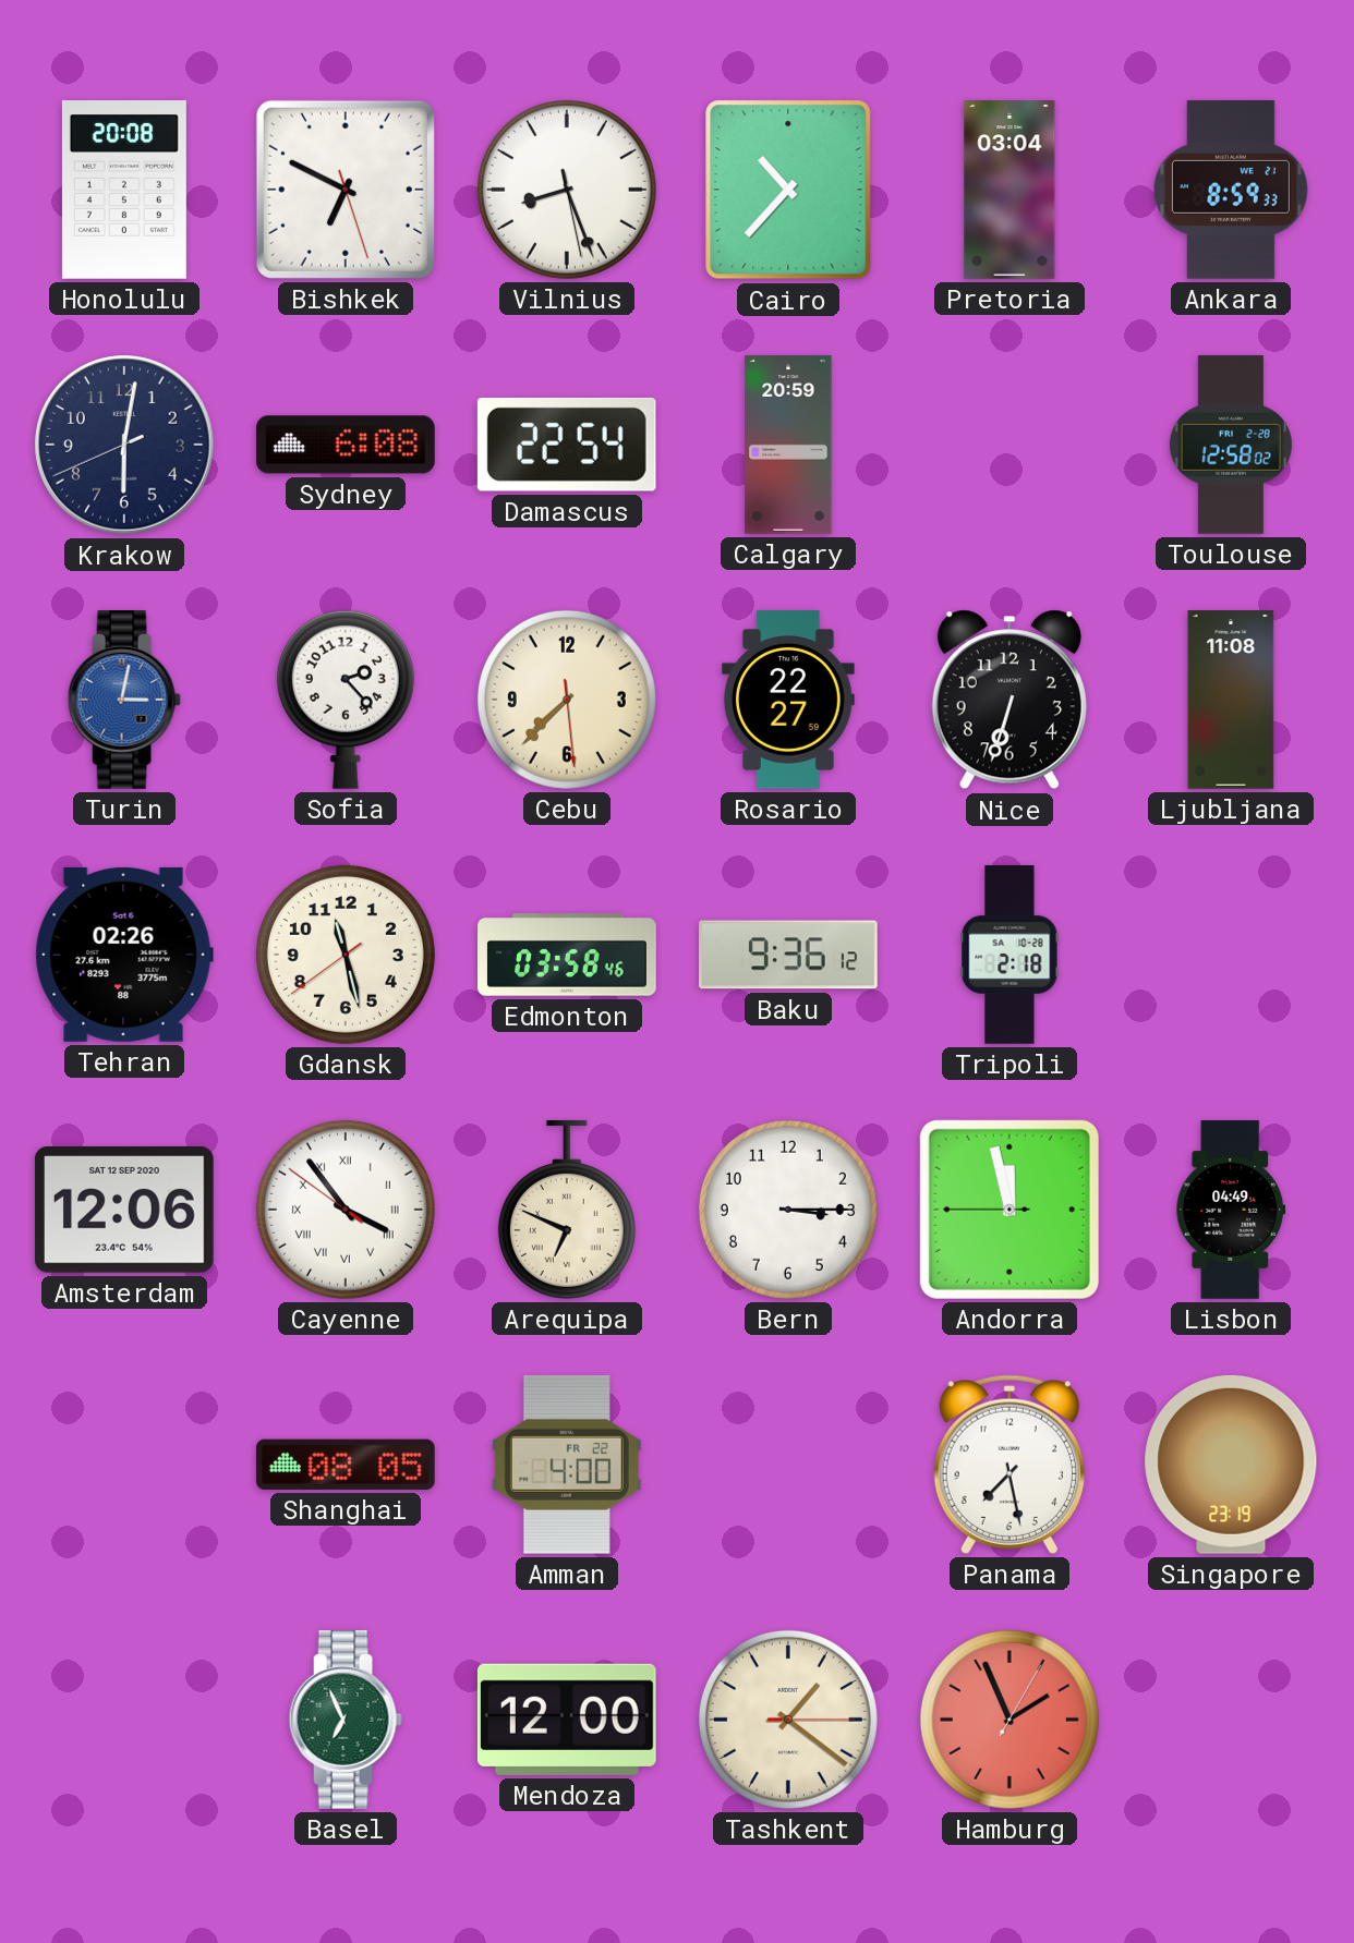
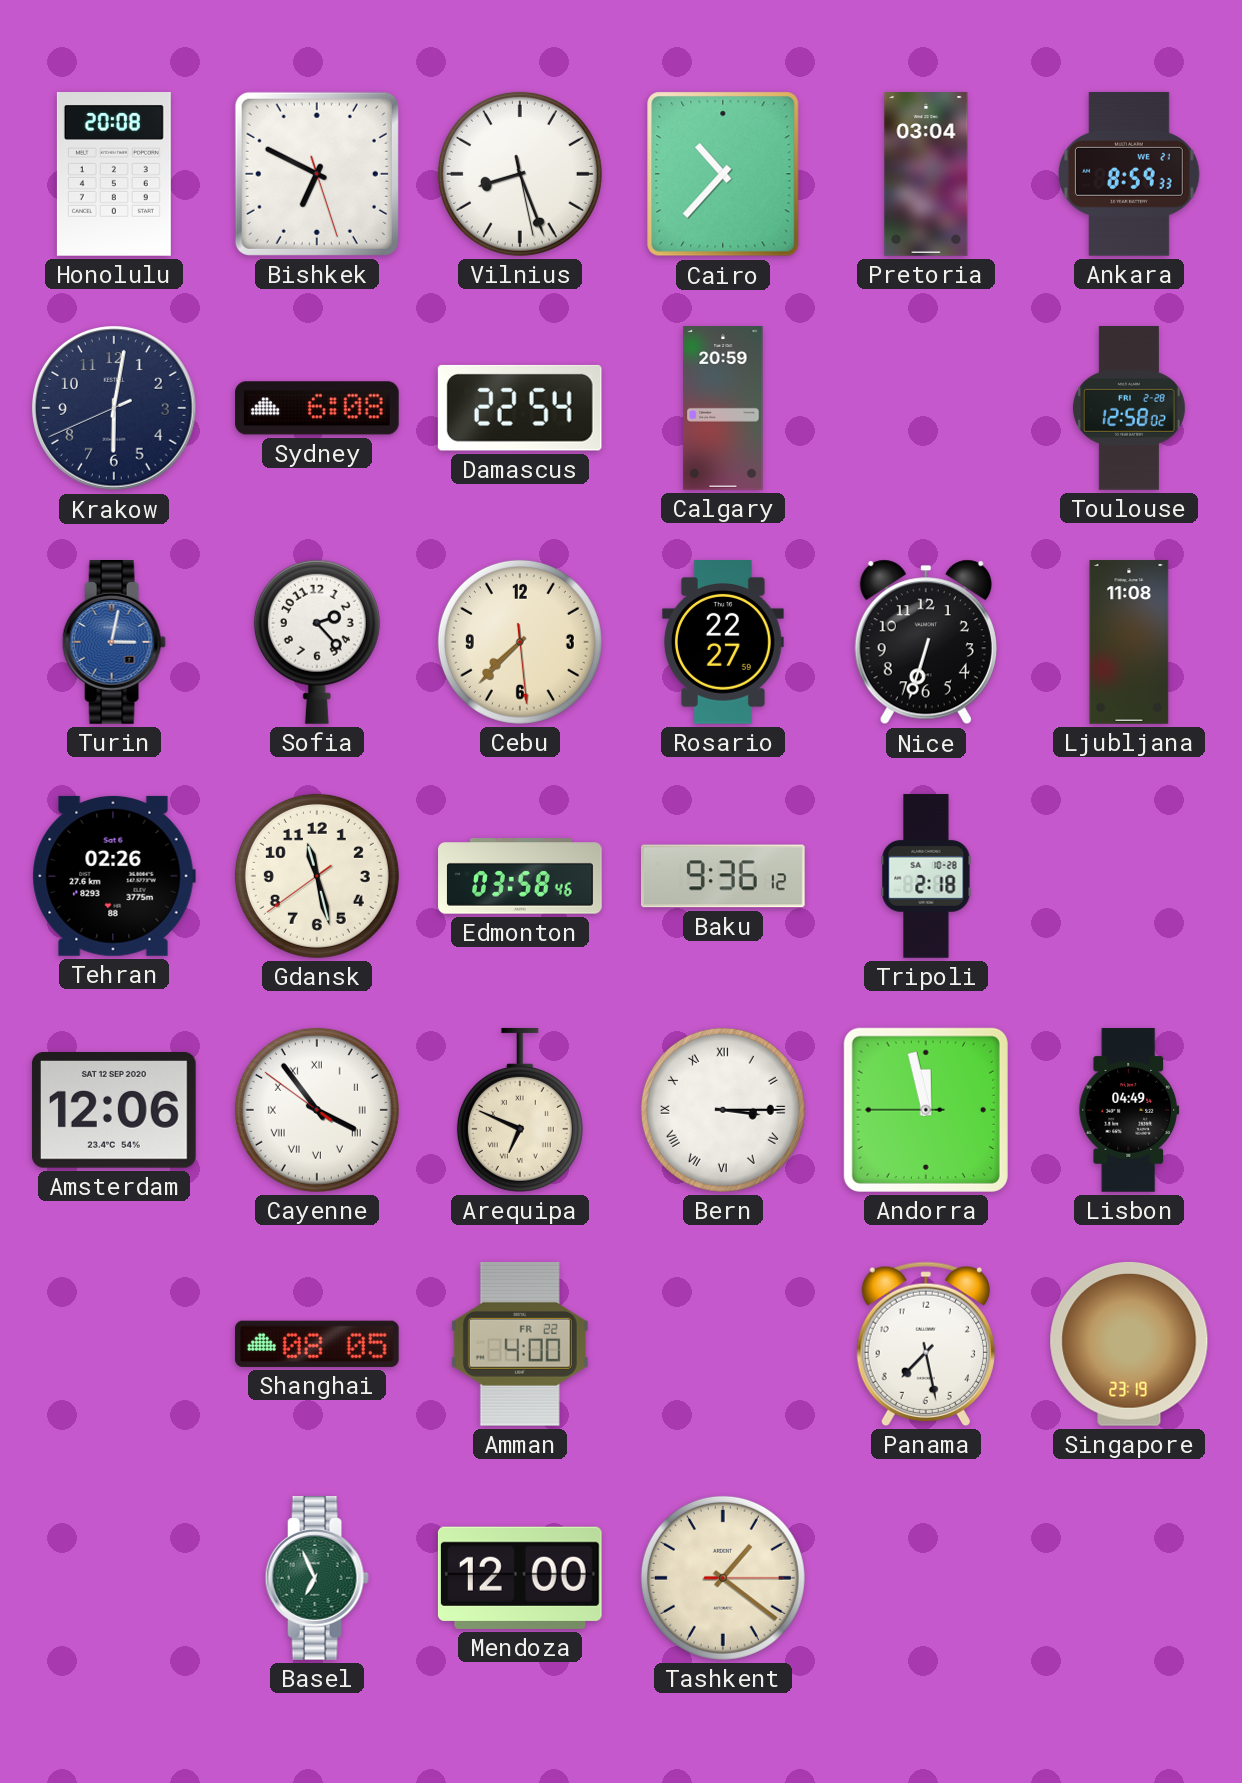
Bern numerals: Arabic -> Roman (723, 1110)
Hamburg: 1:56 -> none (1010, 1720)
